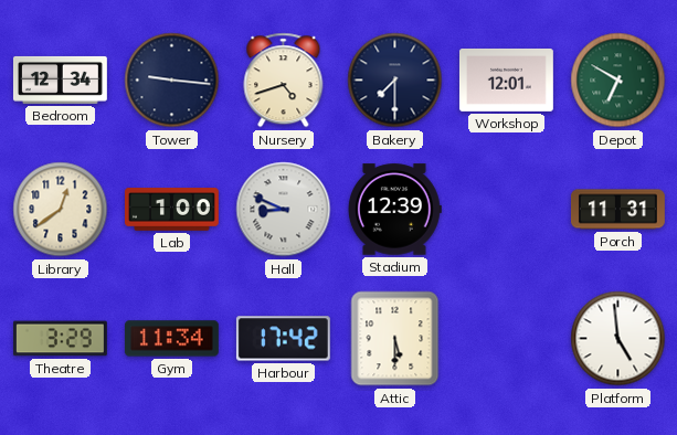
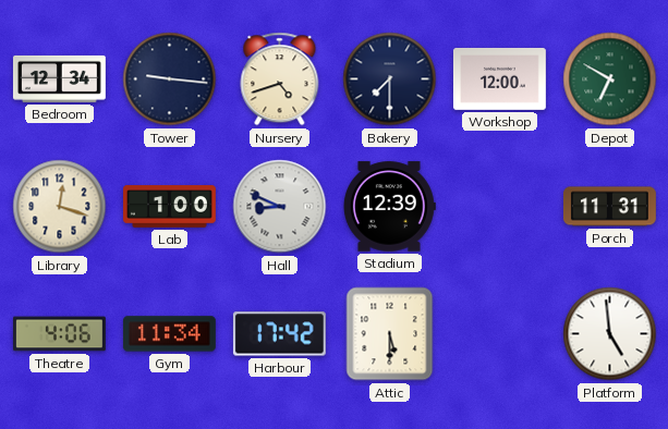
Workshop: 12:01 -> 12:00 (499, 78)
Library: 12:39 -> 12:18 (60, 207)
Theatre: 3:29 -> 4:06 (59, 334)
